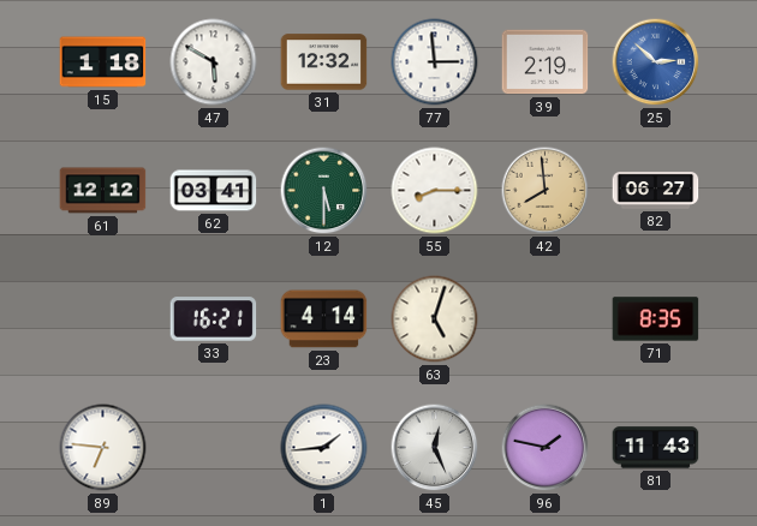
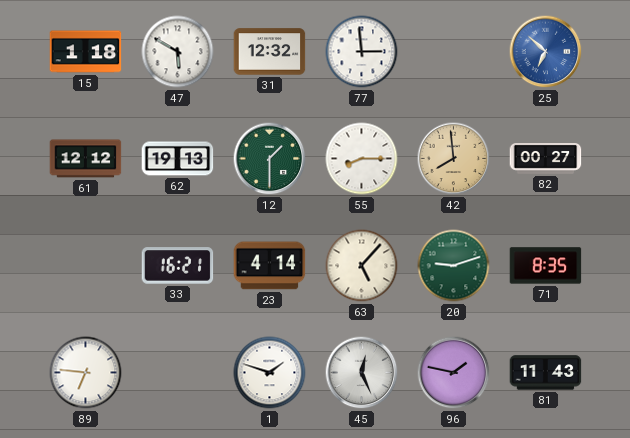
39: 2:19 -> none (546, 62)
25: 2:52 -> 6:52 (546, 52)
62: 03:41 -> 19:13 (178, 159)
12: 5:30 -> 1:30 (270, 159)
82: 06:27 -> 00:27 (546, 159)
63: 5:03 -> 5:07 (362, 266)
20: none -> 9:12 (454, 266)
1: 1:44 -> 1:48 (270, 373)
